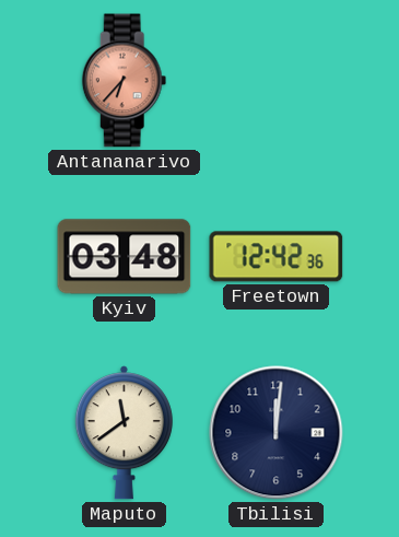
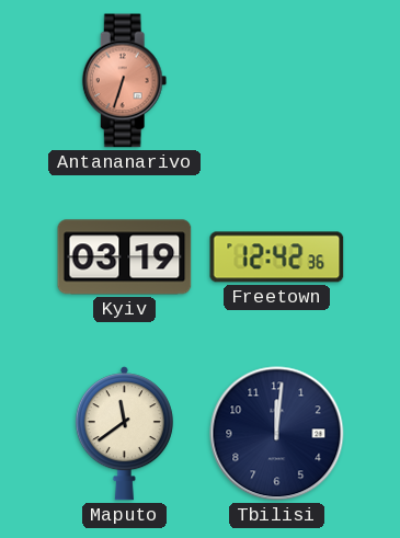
Antananarivo: 6:37 -> 6:33 (125, 81)
Kyiv: 03:48 -> 03:19 (125, 257)
